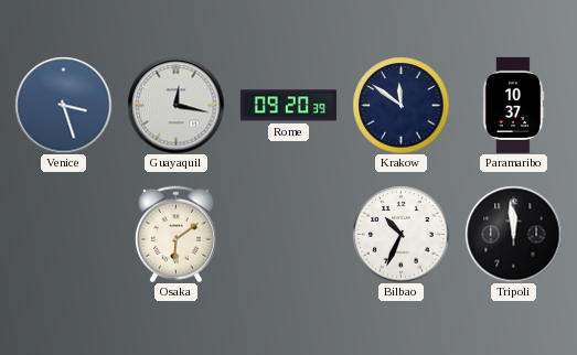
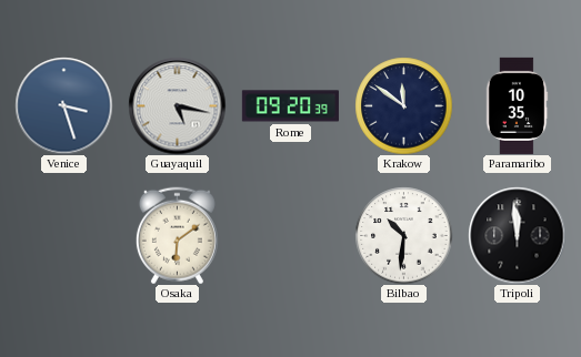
Guayaquil: 12:17 -> 5:17 (177, 105)
Paramaribo: 10:37 -> 10:35 (517, 105)
Bilbao: 10:34 -> 10:31 (403, 235)
